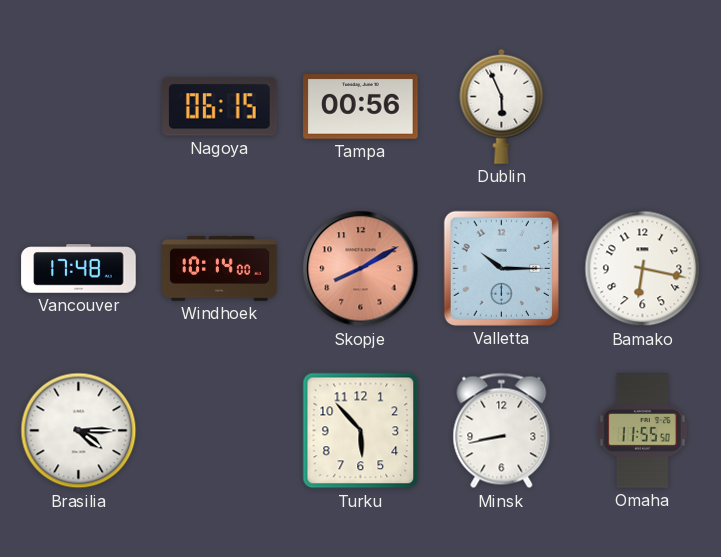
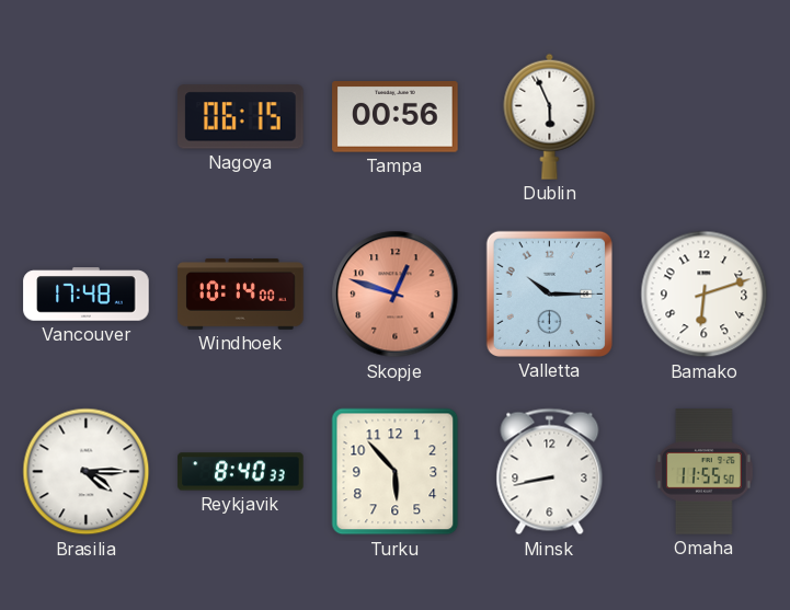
Skopje: 8:10 -> 12:48 (396, 295)
Bamako: 6:17 -> 6:12 (705, 295)
Reykjavik: none -> 8:40 (241, 472)
